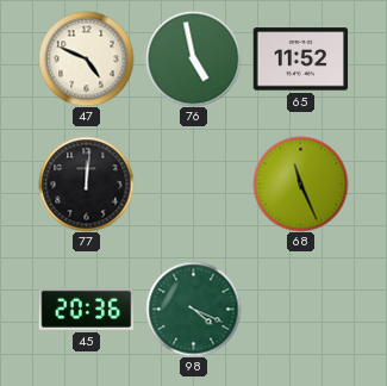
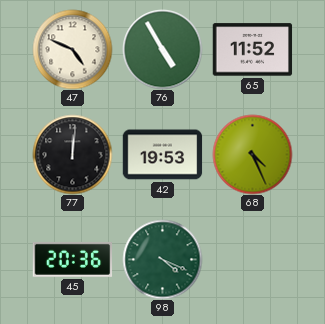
76: 4:58 -> 4:55 (162, 49)
42: none -> 19:53 (162, 155)
68: 11:26 -> 4:26 (252, 154)
